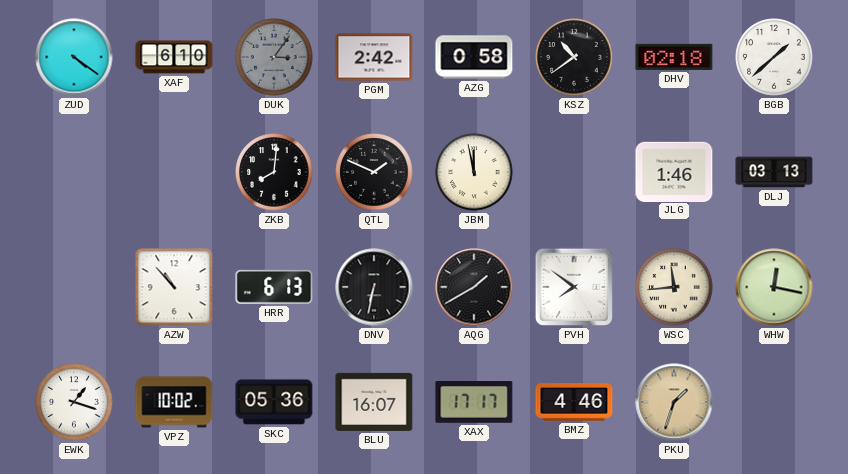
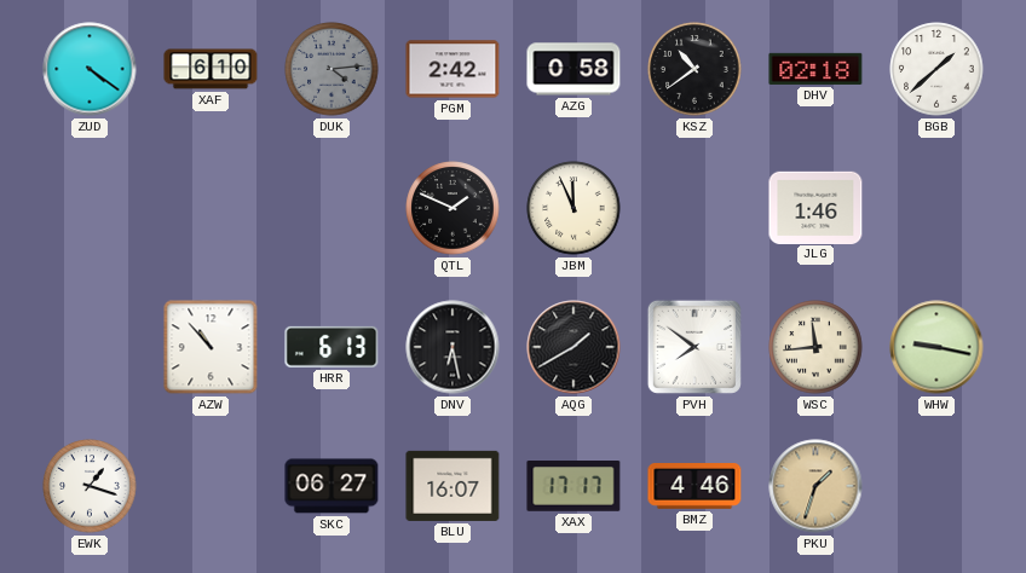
DUK: 3:06 -> 4:14 (332, 69)
ZKB: 8:01 -> none (274, 172)
JBM: 11:58 -> 11:56 (573, 208)
DLJ: 03:13 -> none (774, 172)
DNV: 6:32 -> 6:28 (453, 347)
WHW: 12:17 -> 9:17 (936, 347)
VPZ: 10:02 -> none (174, 402)
SKC: 05:36 -> 06:27 (332, 486)
